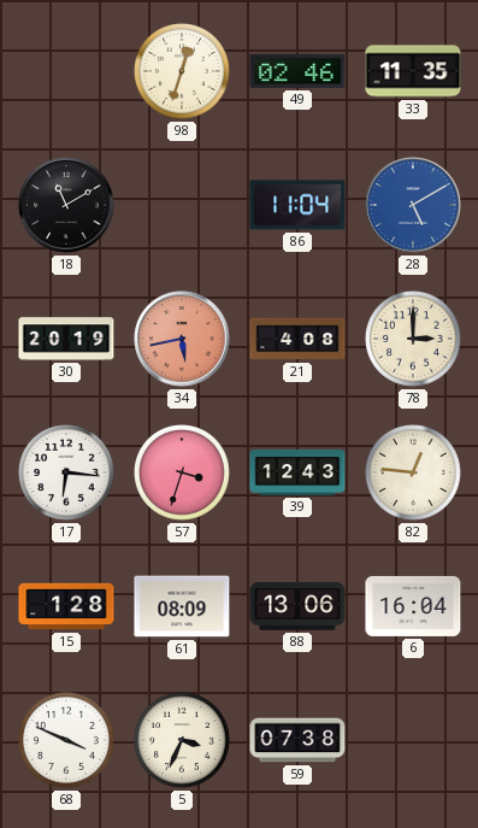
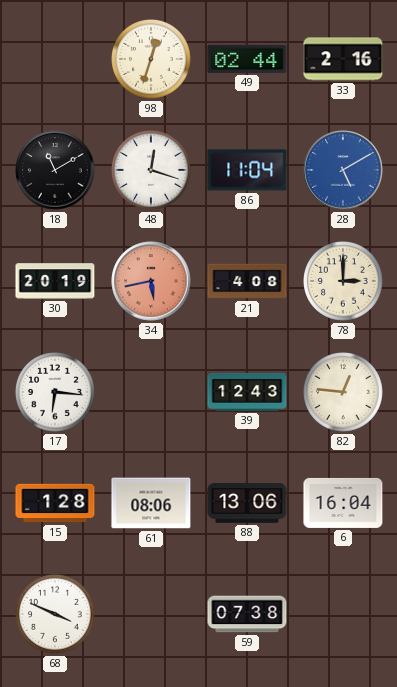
49: 02:46 -> 02:44 (247, 59)
33: 11:35 -> 2:16 (343, 59)
48: none -> 12:18 (152, 171)
57: 3:33 -> none (183, 474)
61: 08:09 -> 08:06 (151, 503)
5: 3:34 -> none (183, 741)
